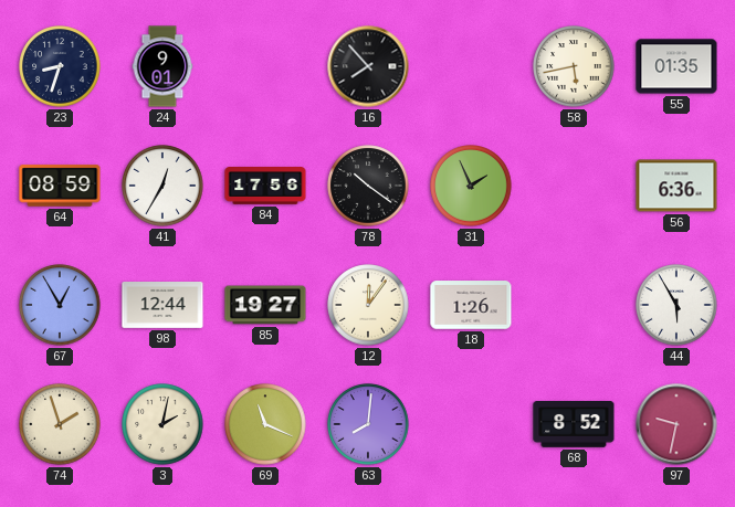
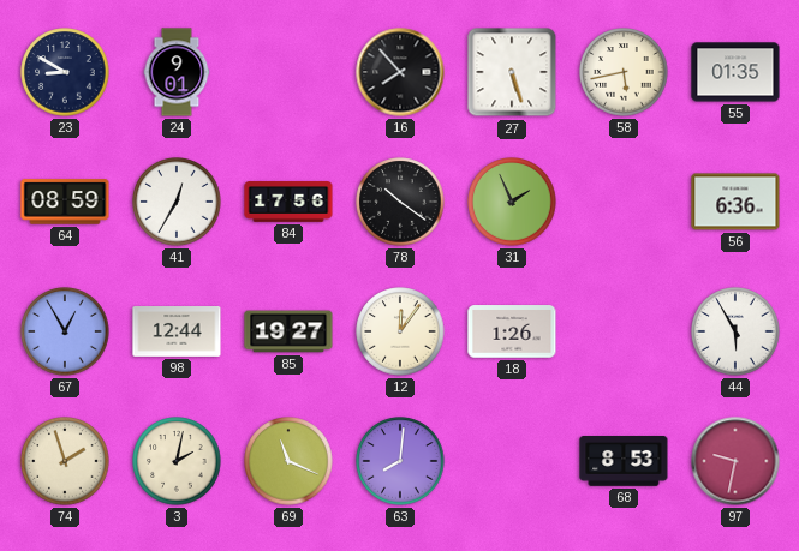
23: 8:33 -> 8:50 (65, 72)
27: none -> 5:27 (512, 72)
68: 8:52 -> 8:53 (624, 462)
